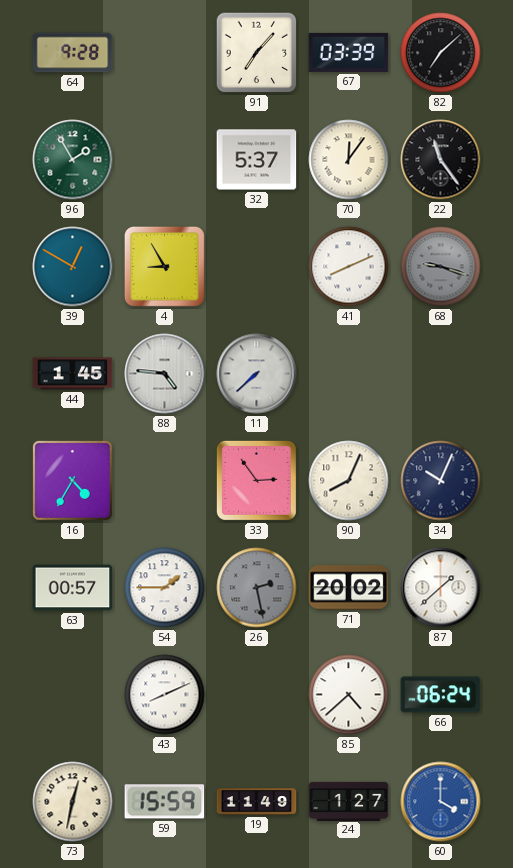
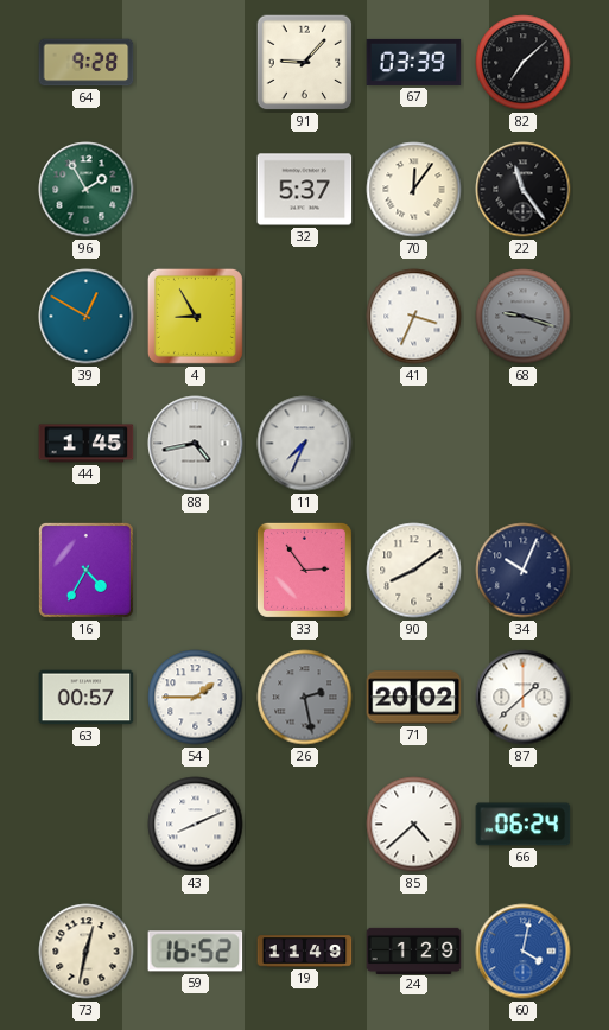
91: 7:07 -> 9:07 (305, 63)
41: 8:11 -> 3:34 (414, 317)
88: 4:46 -> 4:43 (196, 444)
11: 7:38 -> 7:34 (305, 444)
90: 8:04 -> 8:09 (414, 571)
59: 15:59 -> 16:52 (196, 952)
24: 1:27 -> 1:29 (414, 950)
60: 4:00 -> 4:02 (524, 952)
